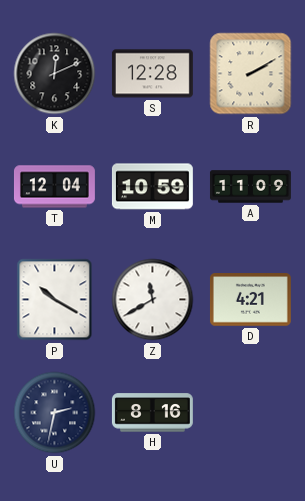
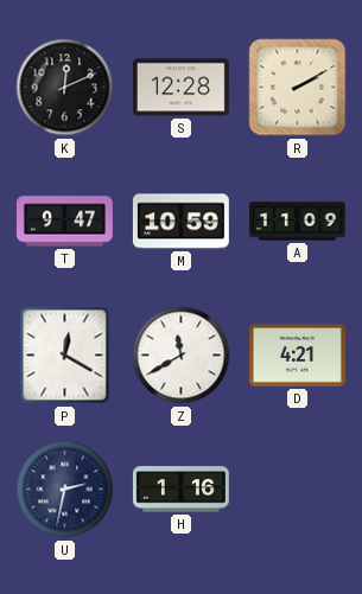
T: 12:04 -> 9:47 (64, 222)
P: 10:20 -> 12:20 (65, 356)
H: 8:16 -> 1:16 (180, 490)
